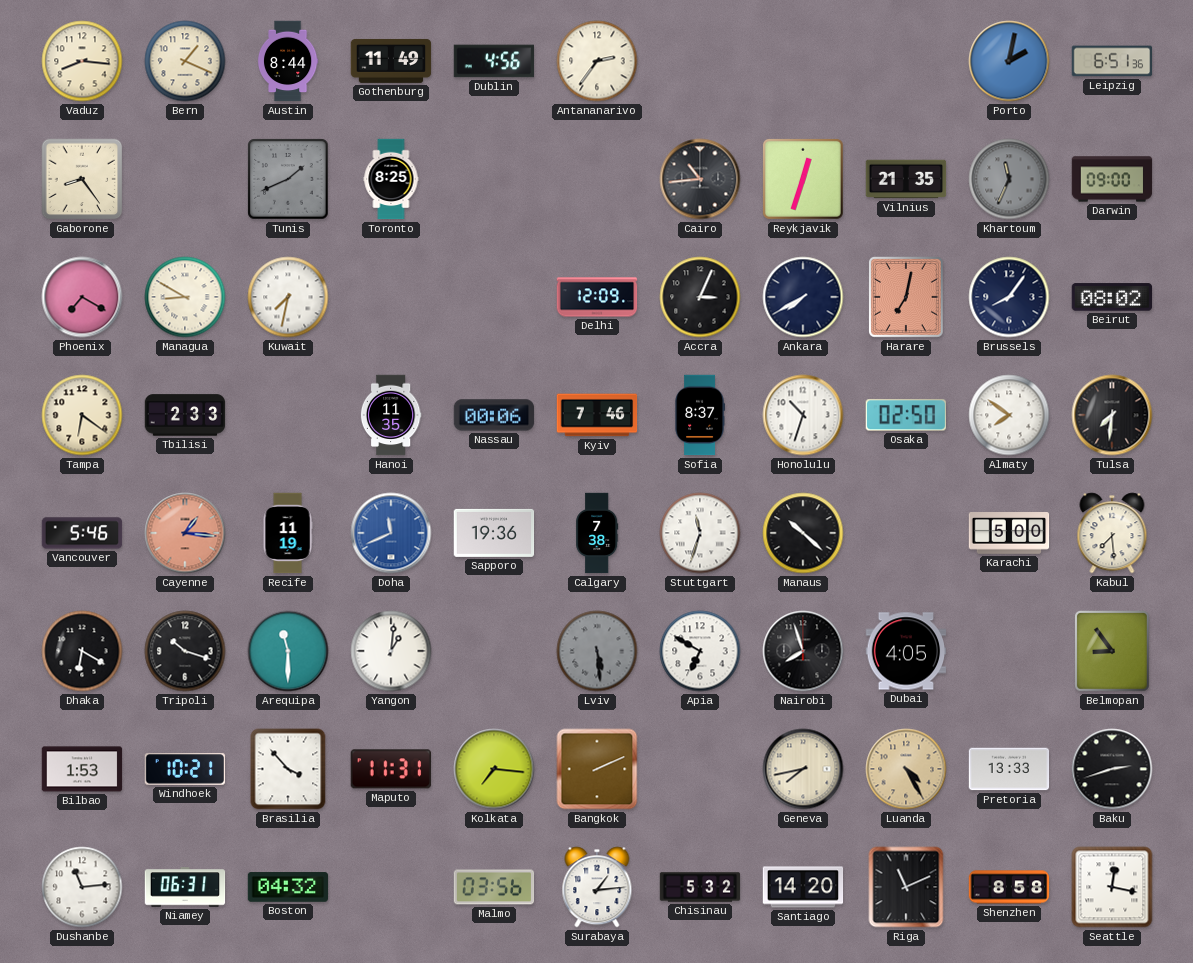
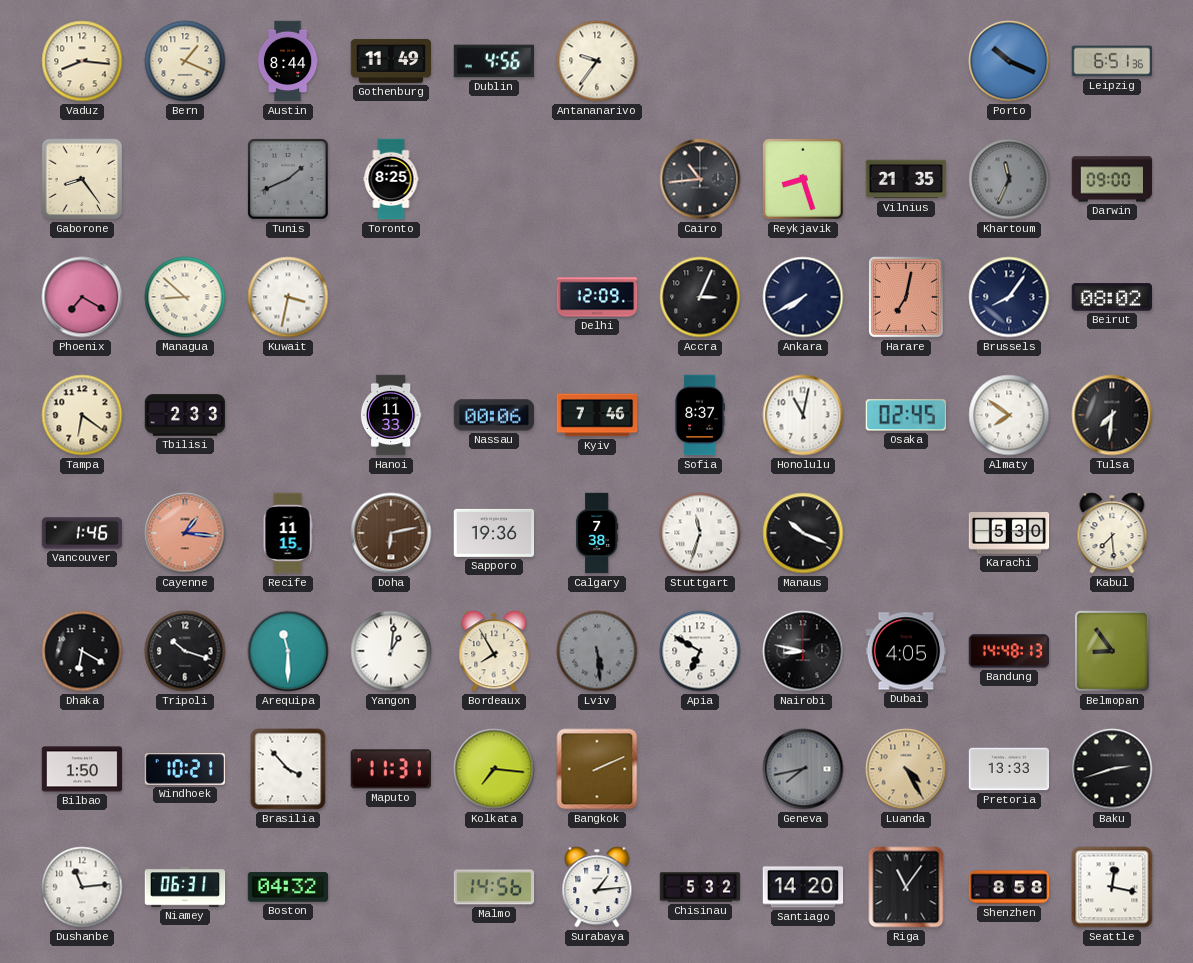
Antananarivo: 2:36 -> 9:36 (597, 61)
Porto: 2:02 -> 10:19 (1009, 61)
Reykjavik: 12:33 -> 8:27 (803, 179)
Managua: 8:50 -> 8:52 (185, 297)
Kuwait: 7:32 -> 3:32 (288, 297)
Hanoi: 11:35 -> 11:33 (391, 415)
Honolulu: 10:33 -> 11:02 (803, 415)
Osaka: 02:50 -> 02:45 (905, 415)
Vancouver: 5:46 -> 1:46 (82, 533)
Recife: 11:19 -> 11:15 (288, 533)
Doha: 11:41 -> 6:13 (391, 533)
Doha dial: blue -> brown (391, 533)
Manaus: 10:22 -> 10:19 (803, 533)
Karachi: 5:00 -> 5:30 (1009, 534)
Bordeaux: none -> 7:55 (494, 651)
Nairobi: 7:57 -> 8:47 (803, 651)
Bandung: none -> 14:48 (1009, 651)
Bilbao: 1:53 -> 1:50 (82, 769)
Geneva dial: cream -> grey (803, 769)
Malmo: 03:56 -> 14:56 (494, 887)
Riga: 11:11 -> 11:06 (906, 887)
